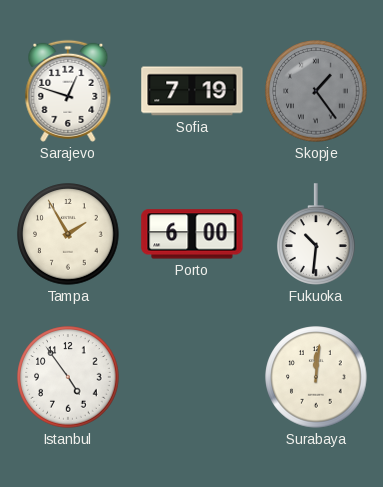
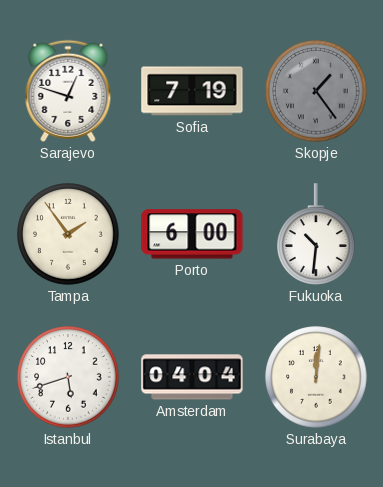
Tampa: 1:55 -> 1:54 (68, 234)
Istanbul: 4:54 -> 5:42 (68, 377)
Amsterdam: none -> 04:04 (192, 377)
